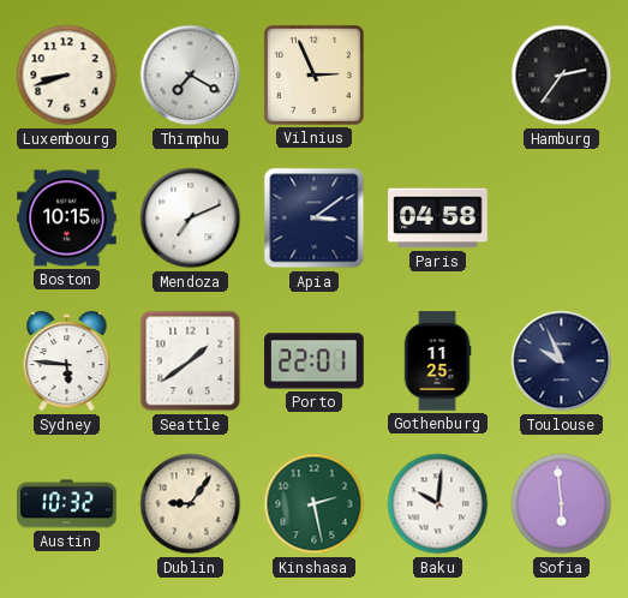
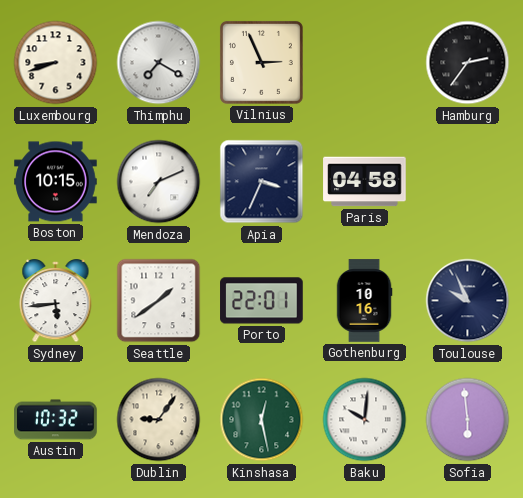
Apia: 3:09 -> 3:34 (262, 182)
Sydney: 5:46 -> 5:44 (56, 302)
Gothenburg: 11:25 -> 10:16 (364, 301)
Kinshasa: 2:28 -> 12:28 (262, 420)
